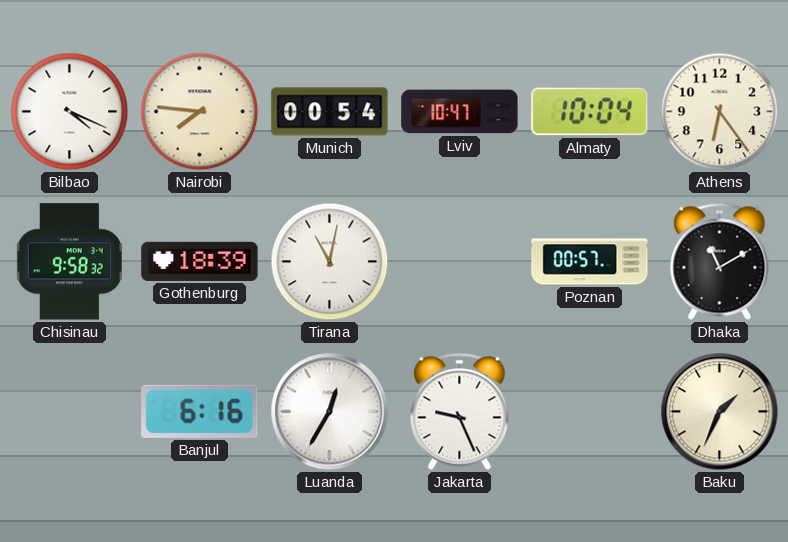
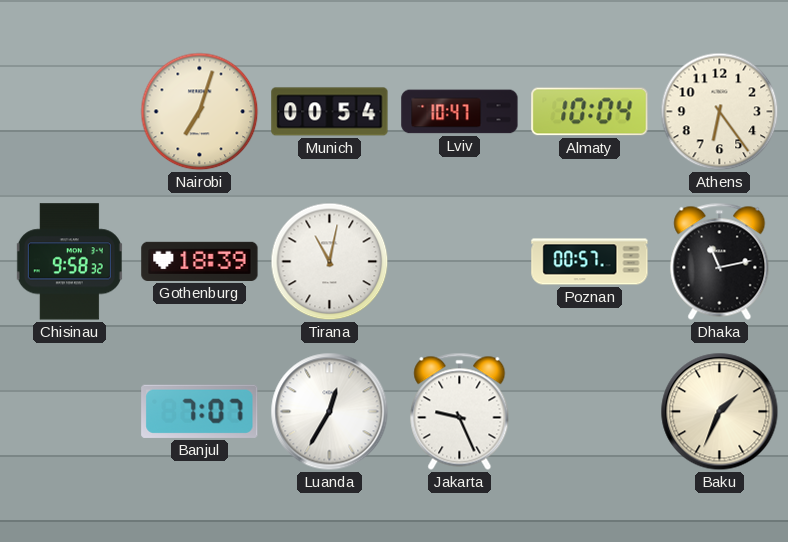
Bilbao: 4:19 -> none (70, 112)
Nairobi: 7:46 -> 7:03 (200, 112)
Dhaka: 11:10 -> 11:13 (720, 261)
Banjul: 6:16 -> 7:07 (200, 411)
